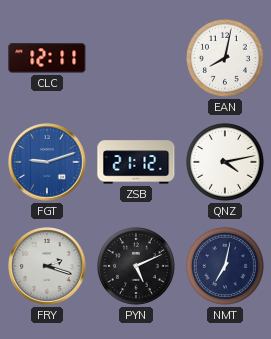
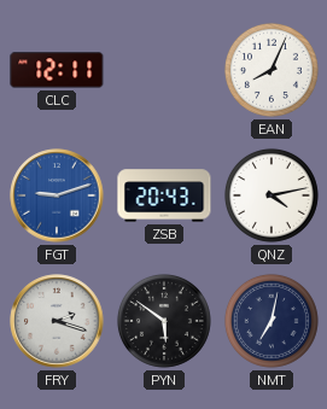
EAN: 8:02 -> 8:04 (271, 70)
ZSB: 21:12 -> 20:43 (164, 195)
PYN: 5:11 -> 5:51 (164, 321)
